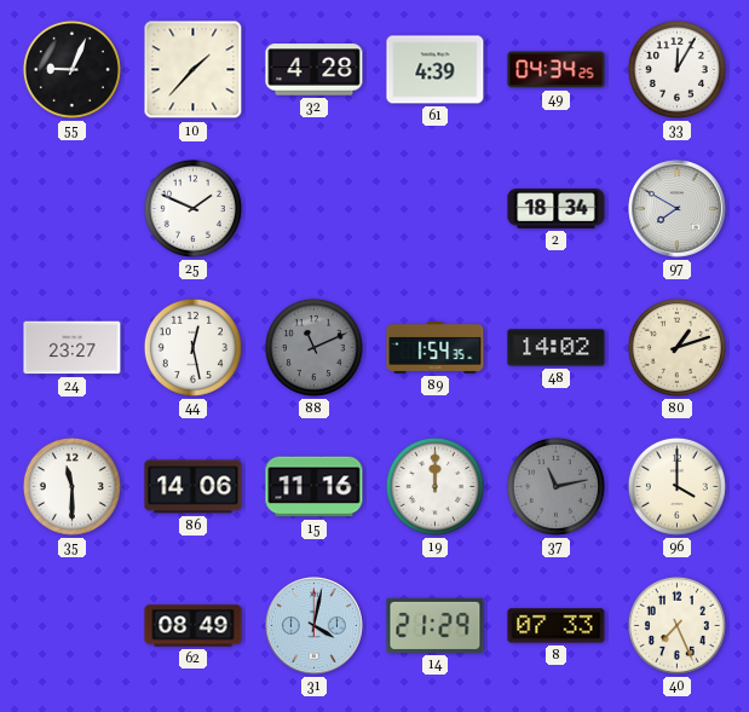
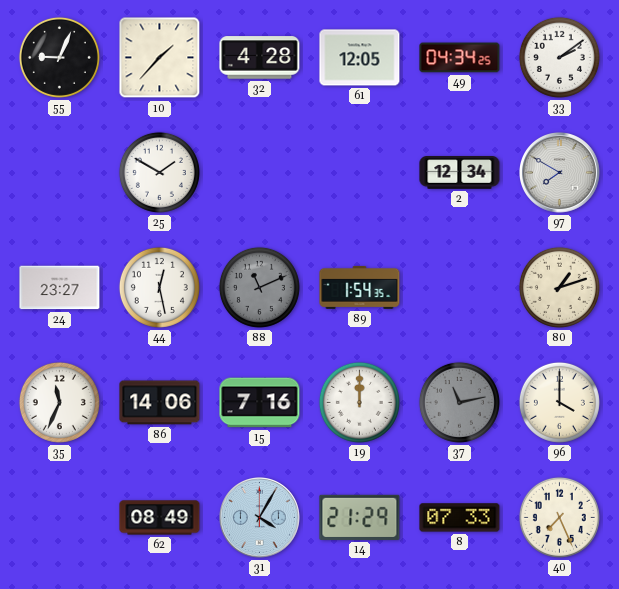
61: 4:39 -> 12:05 (360, 58)
33: 12:05 -> 2:09 (559, 57)
25: 1:49 -> 1:50 (159, 172)
2: 18:34 -> 12:34 (460, 173)
48: 14:02 -> none (557, 348)
35: 11:30 -> 11:34 (59, 402)
15: 11:16 -> 7:16 (260, 403)
31: 4:02 -> 4:05 (260, 518)
